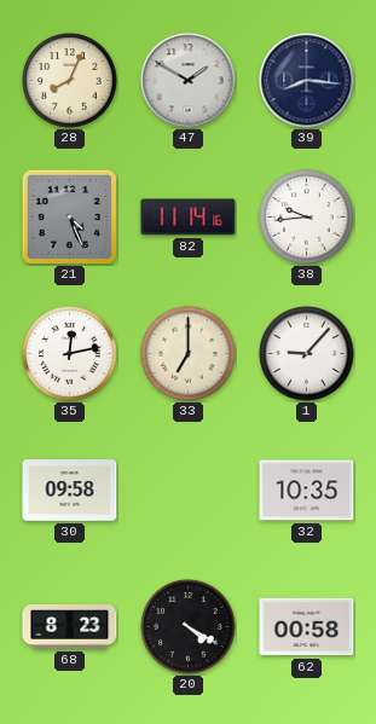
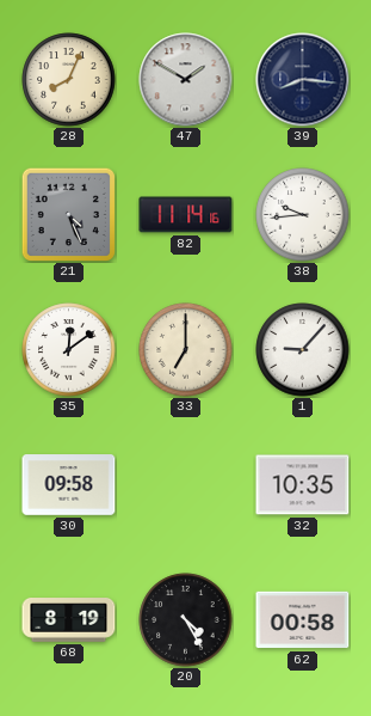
35: 12:13 -> 12:09 (69, 350)
68: 8:23 -> 8:19 (69, 620)
20: 4:20 -> 4:25 (186, 620)
